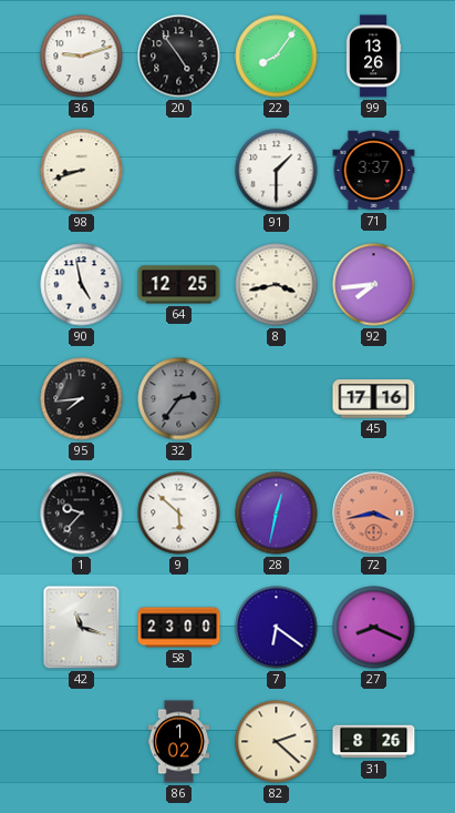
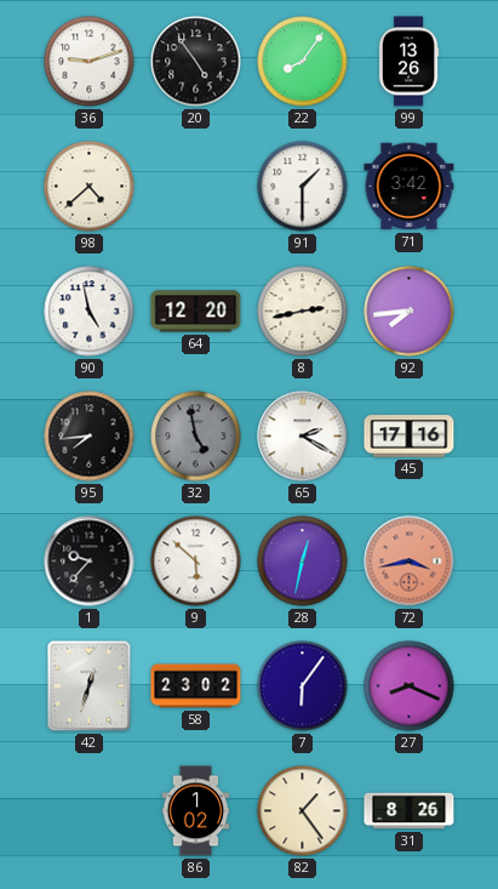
98: 8:42 -> 4:38 (90, 187)
71: 3:37 -> 3:42 (410, 187)
64: 12:25 -> 12:20 (196, 312)
8: 3:43 -> 2:43 (303, 312)
32: 2:36 -> 4:58 (196, 437)
65: none -> 2:20 (303, 437)
42: 11:18 -> 12:33 (90, 686)
58: 23:00 -> 23:02 (196, 686)
7: 6:21 -> 6:06 (303, 686)
82: 2:22 -> 1:24 (303, 811)
